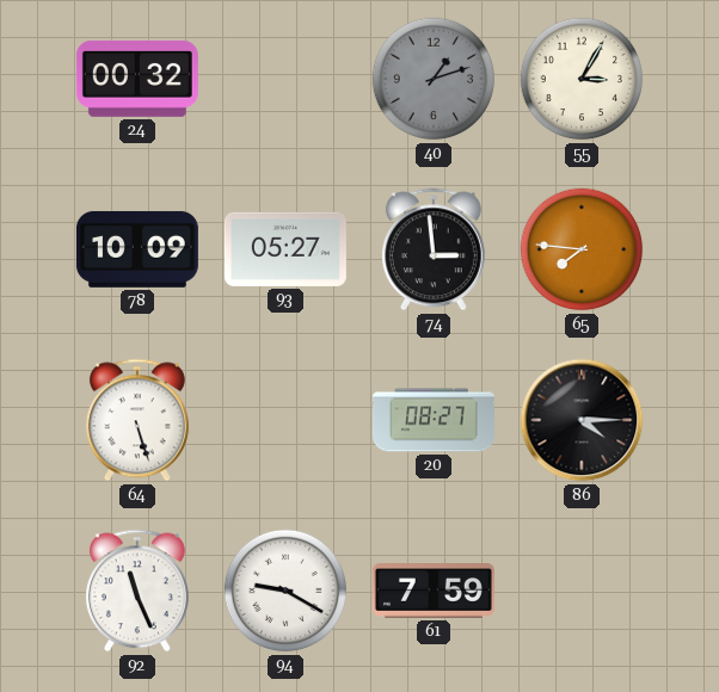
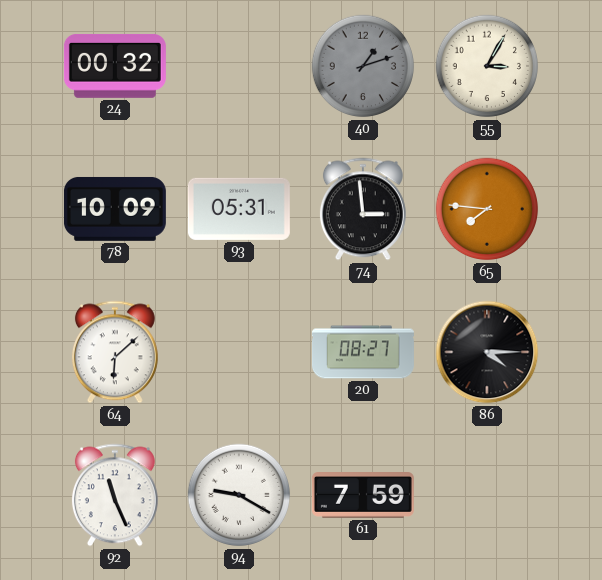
93: 05:27 -> 05:31 (239, 209)
64: 5:27 -> 6:08 (115, 352)
